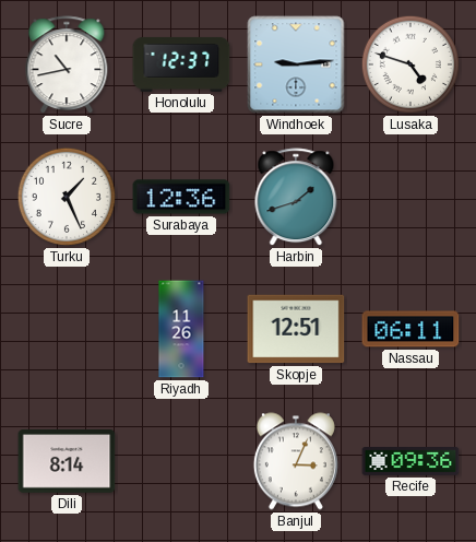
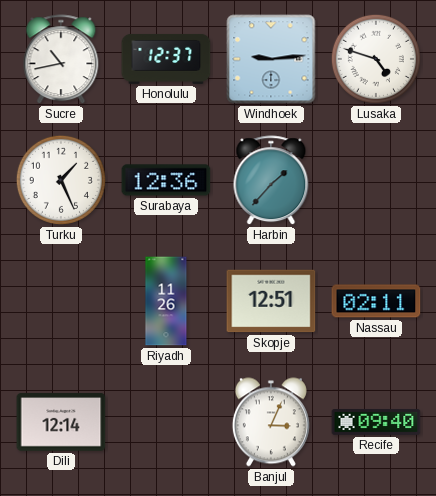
Harbin: 1:42 -> 1:37 (271, 181)
Nassau: 06:11 -> 02:11 (376, 301)
Dili: 8:14 -> 12:14 (61, 423)
Recife: 09:36 -> 09:40 (376, 422)
